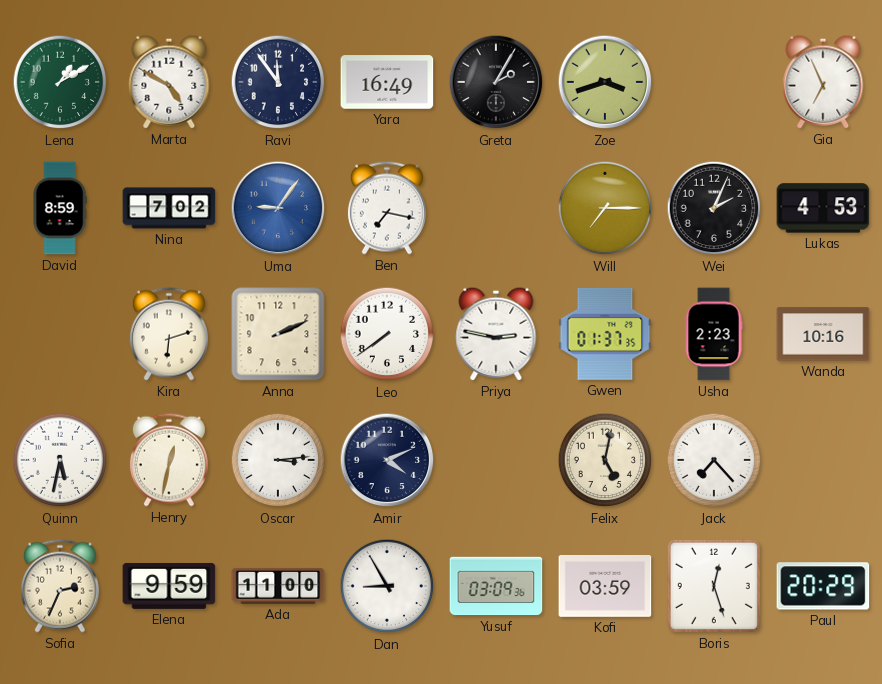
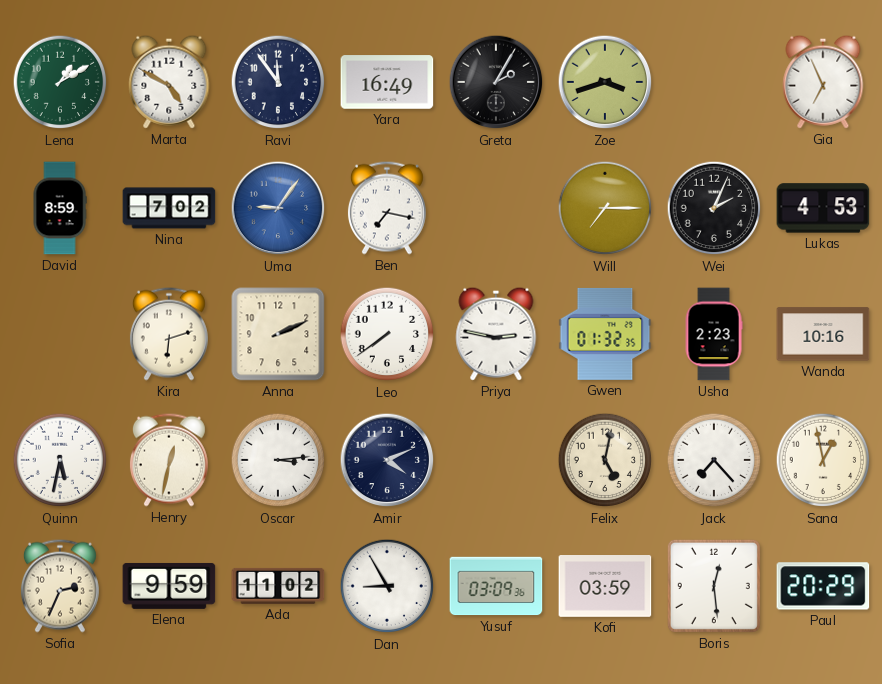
Gwen: 01:37 -> 01:32 (605, 334)
Sana: none -> 12:58 (823, 460)
Ada: 11:00 -> 11:02 (278, 586)
Boris: 12:27 -> 12:29 (714, 586)
